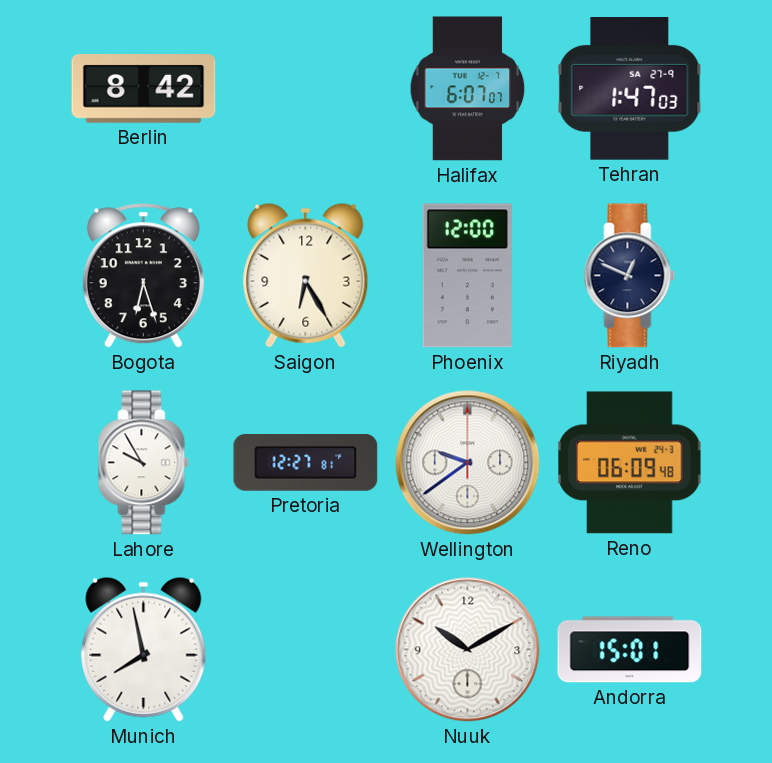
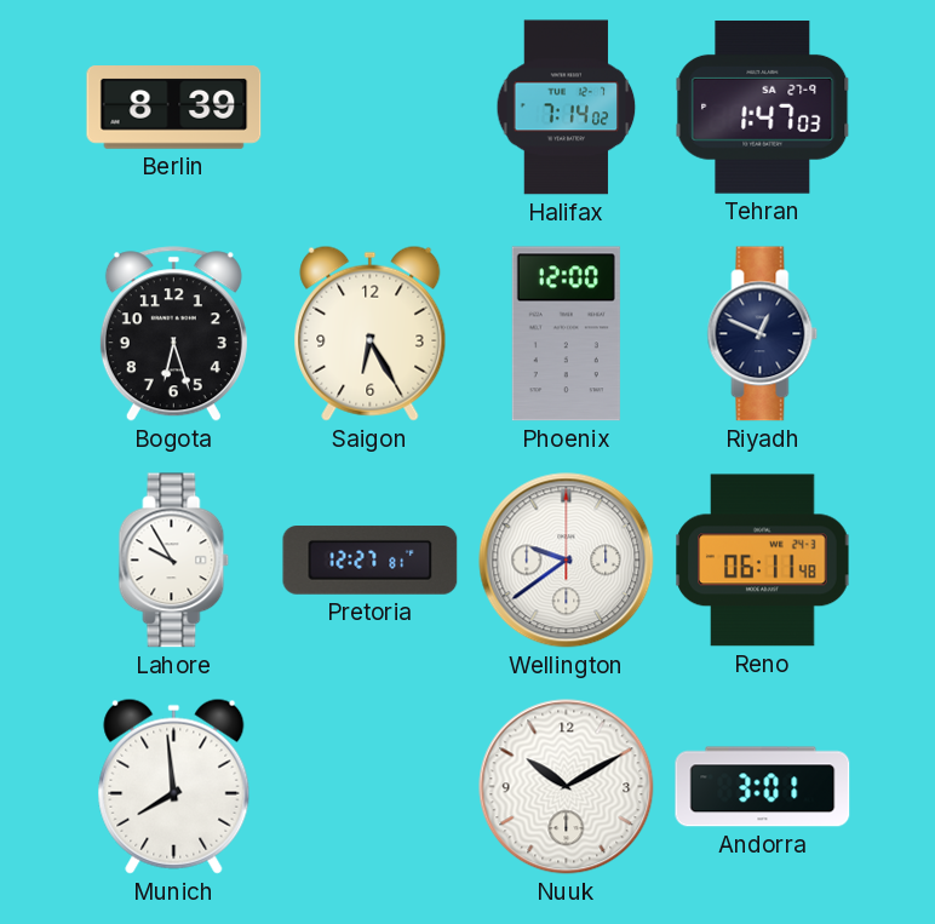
Berlin: 8:42 -> 8:39 (174, 108)
Halifax: 6:07 -> 7:14 (567, 108)
Reno: 06:09 -> 06:11 (763, 561)
Munich: 7:58 -> 7:59 (174, 786)
Andorra: 15:01 -> 3:01 (763, 787)
